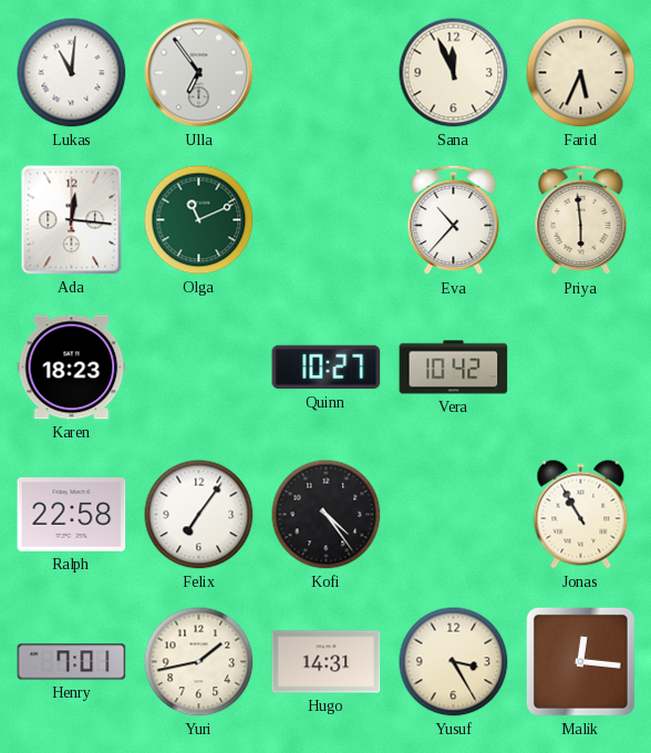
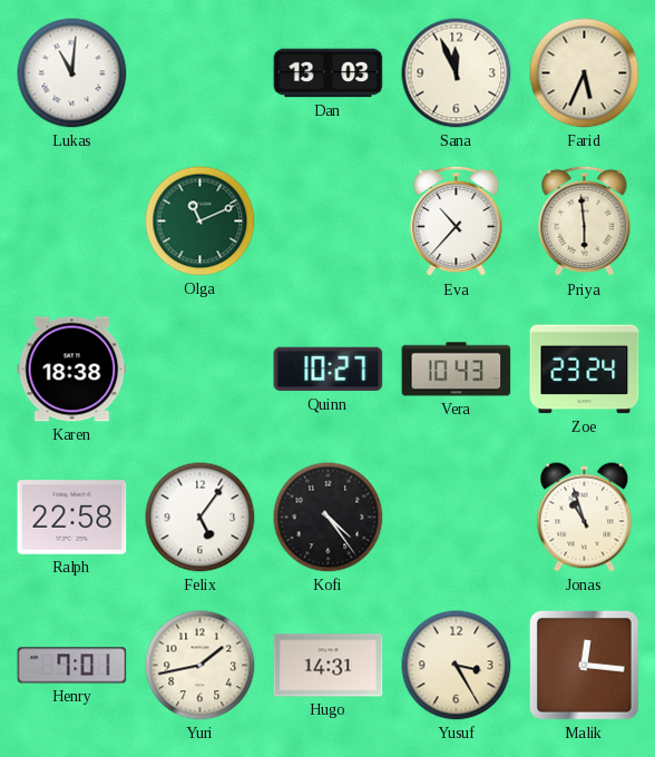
Ulla: 6:54 -> none (199, 73)
Dan: none -> 13:03 (329, 73)
Ada: 12:16 -> none (72, 220)
Karen: 18:23 -> 18:38 (72, 370)
Vera: 10:42 -> 10:43 (457, 370)
Zoe: none -> 23:24 (585, 370)
Felix: 7:06 -> 5:06 (201, 518)
Jonas: 10:55 -> 10:57 (585, 518)
